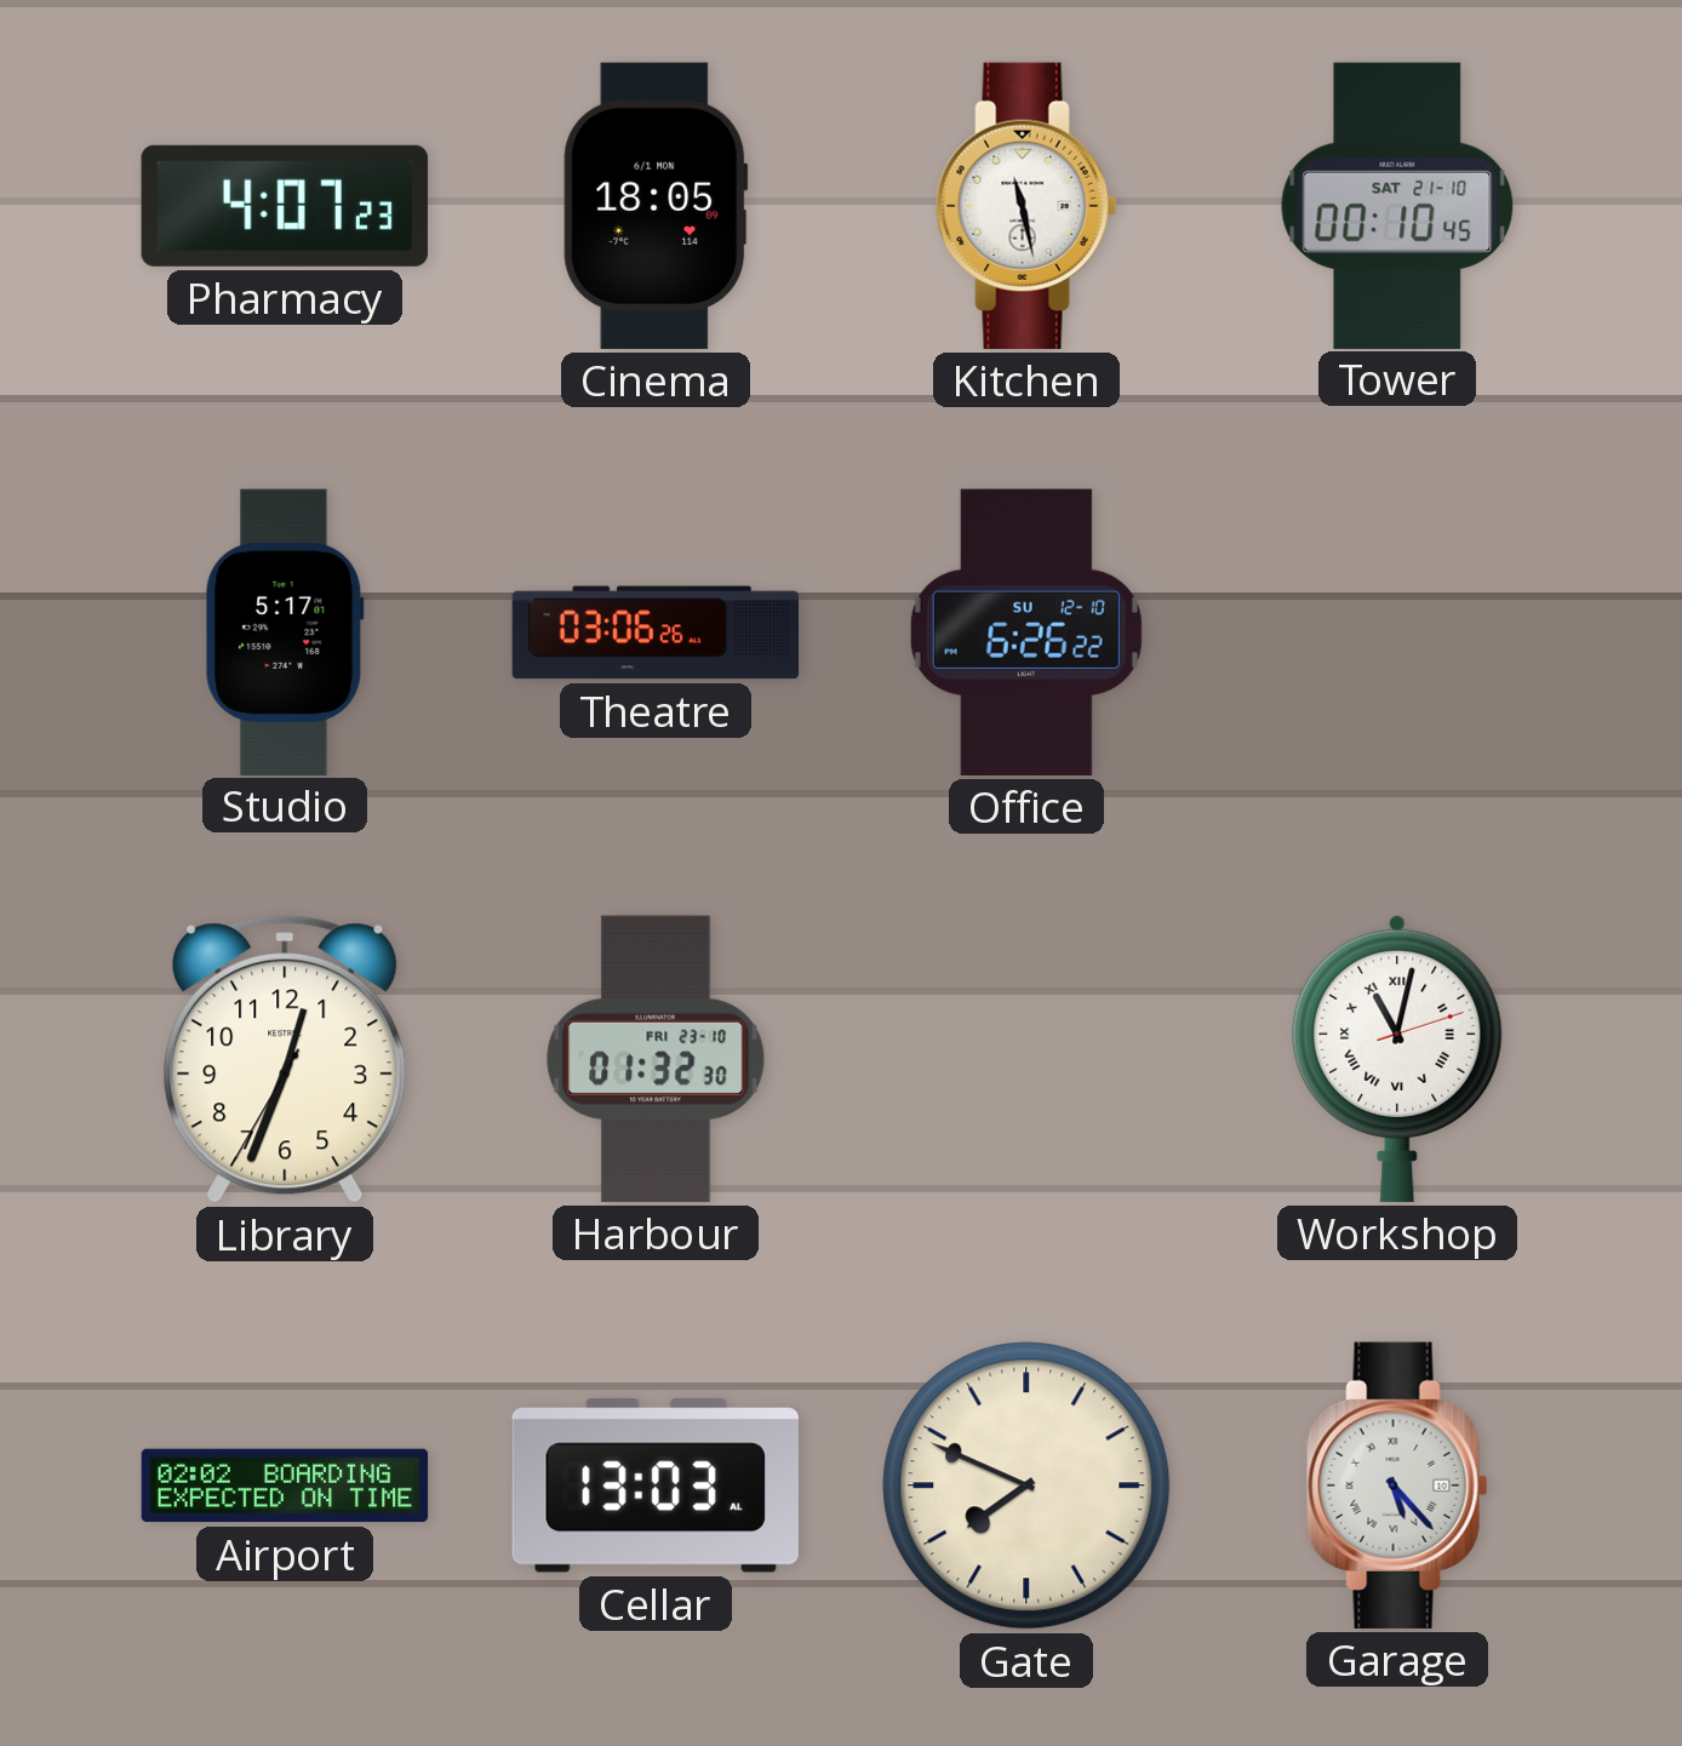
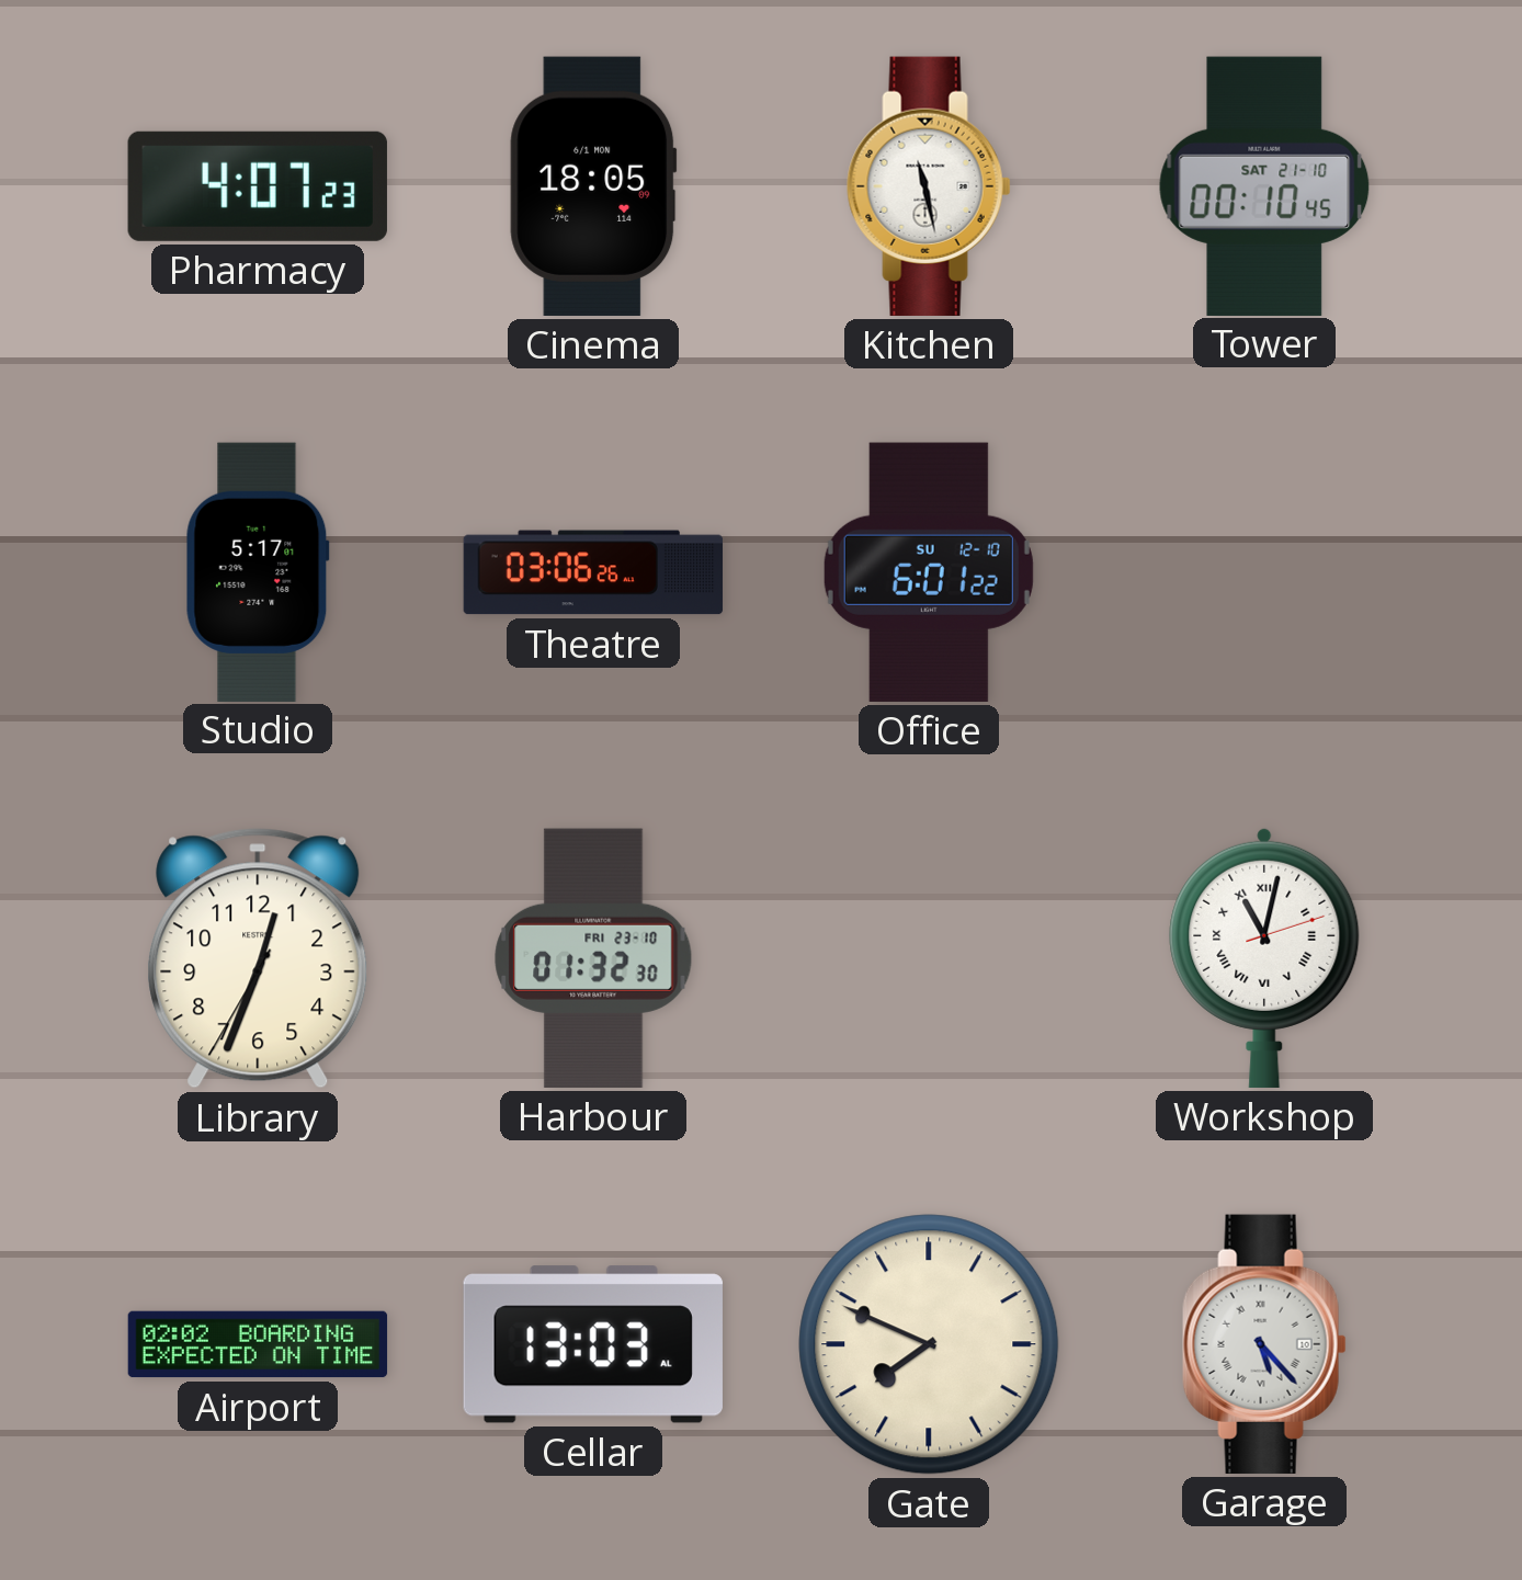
Office: 6:26 -> 6:01 (929, 572)
